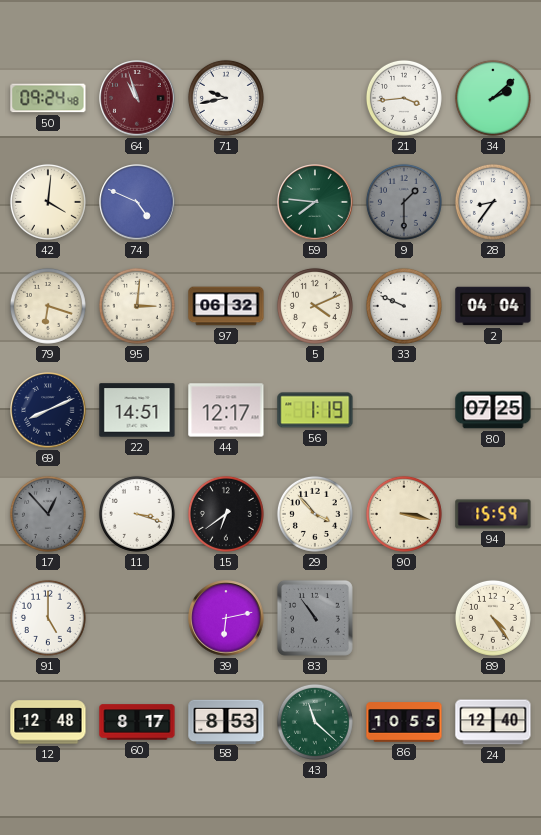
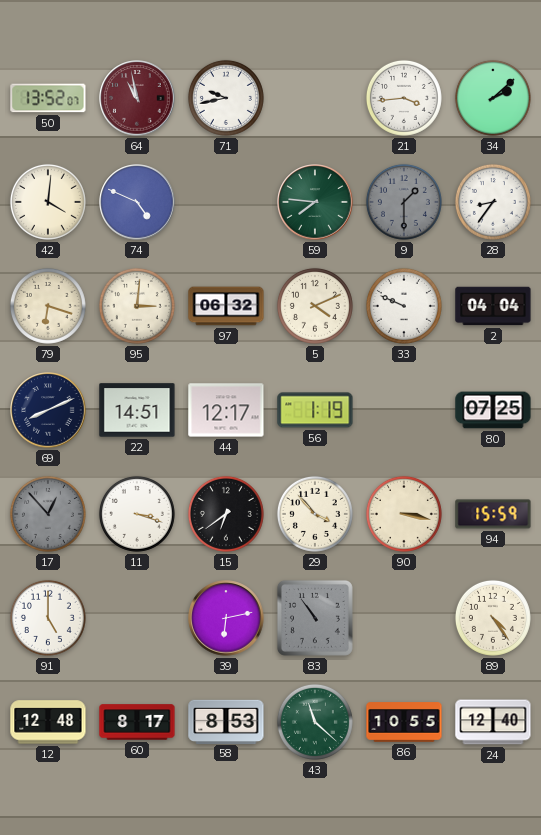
50: 09:24 -> 13:52 (48, 98)
64: 10:57 -> 10:58 (137, 98)
